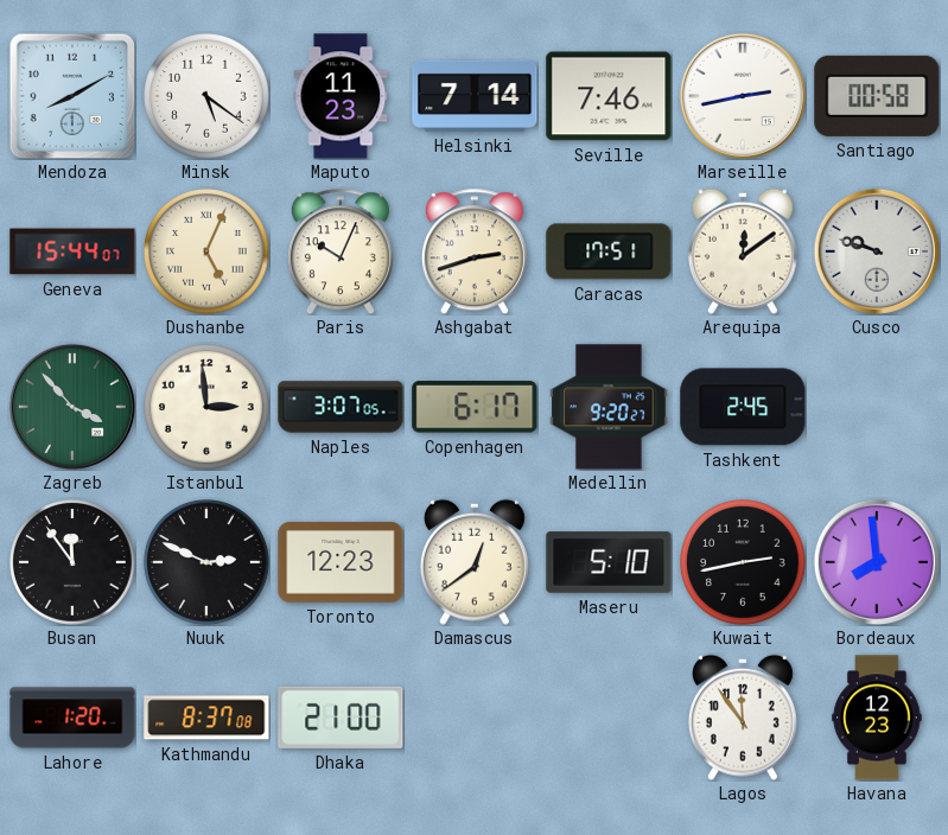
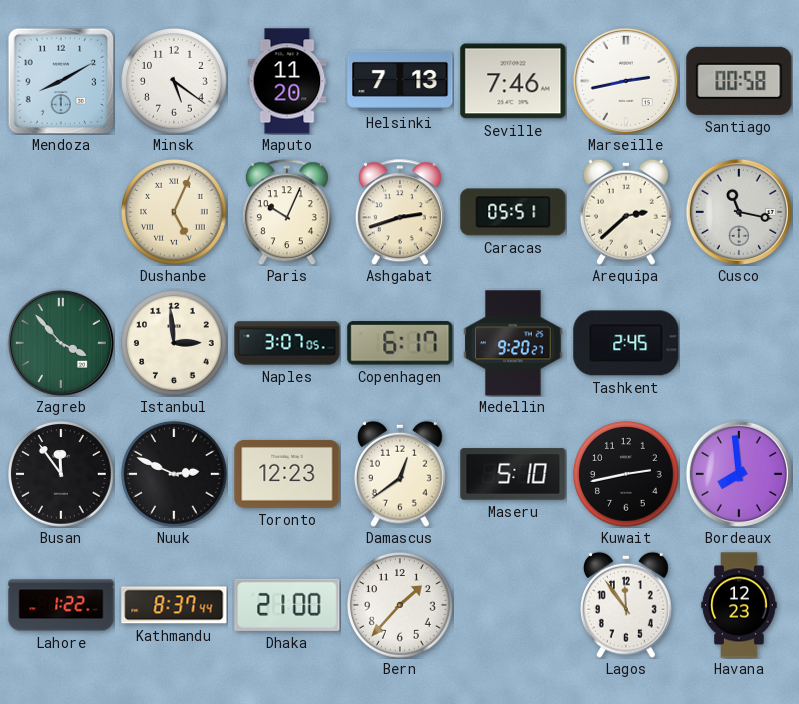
Maputo: 11:23 -> 11:20 (287, 81)
Helsinki: 7:14 -> 7:13 (400, 81)
Geneva: 15:44 -> none (72, 251)
Caracas: 17:51 -> 05:51 (513, 212)
Arequipa: 12:09 -> 2:38 (626, 212)
Cusco: 9:48 -> 11:17 (739, 212)
Lahore: 1:20 -> 1:22 (61, 605)
Kathmandu: 8:37:08 -> 8:37:44 (174, 605)
Bern: none -> 1:37 (401, 606)
